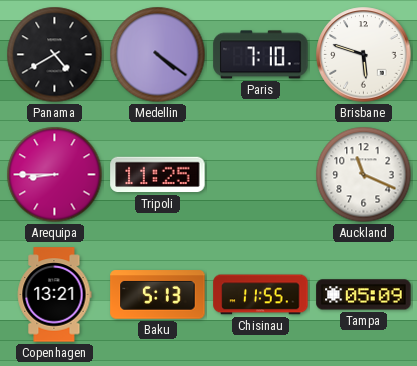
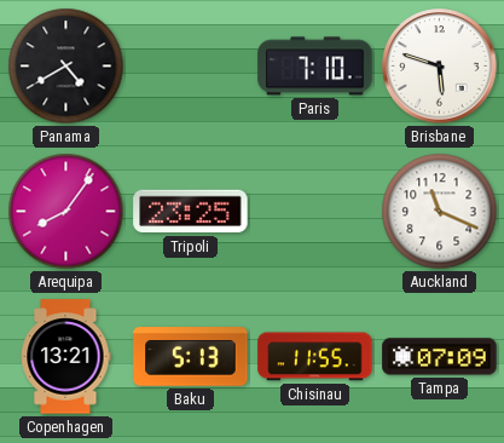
Medellin: 4:21 -> none (158, 55)
Arequipa: 8:45 -> 8:06 (66, 212)
Tripoli: 11:25 -> 23:25 (191, 212)
Tampa: 05:09 -> 07:09 (440, 357)
